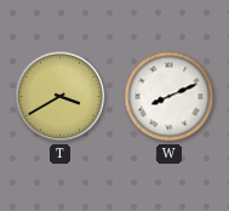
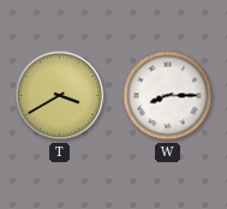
W: 8:11 -> 8:15 (168, 96)
